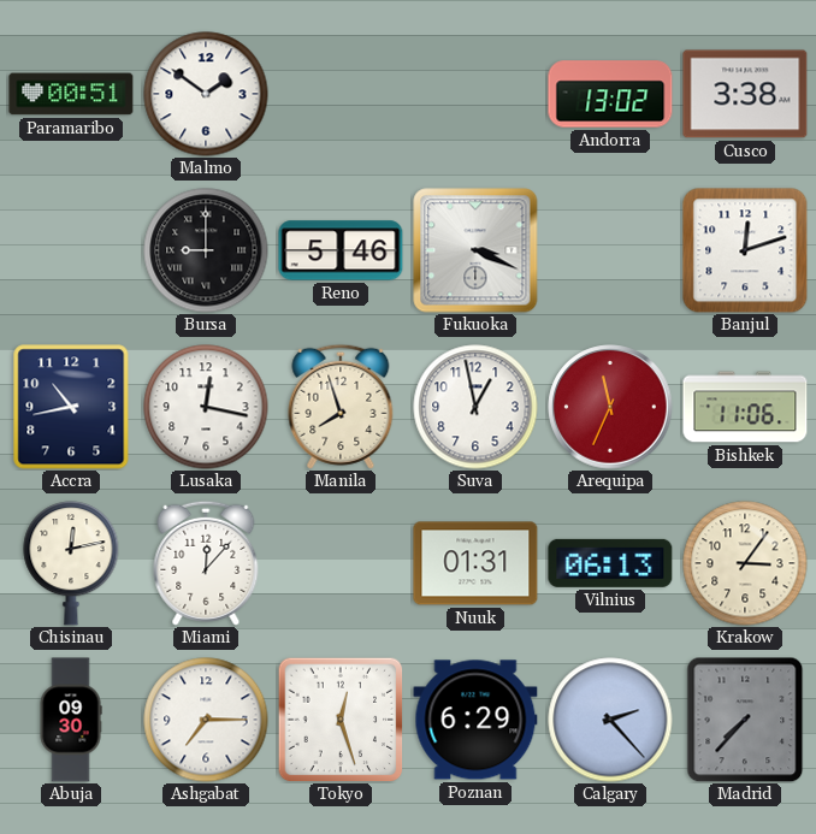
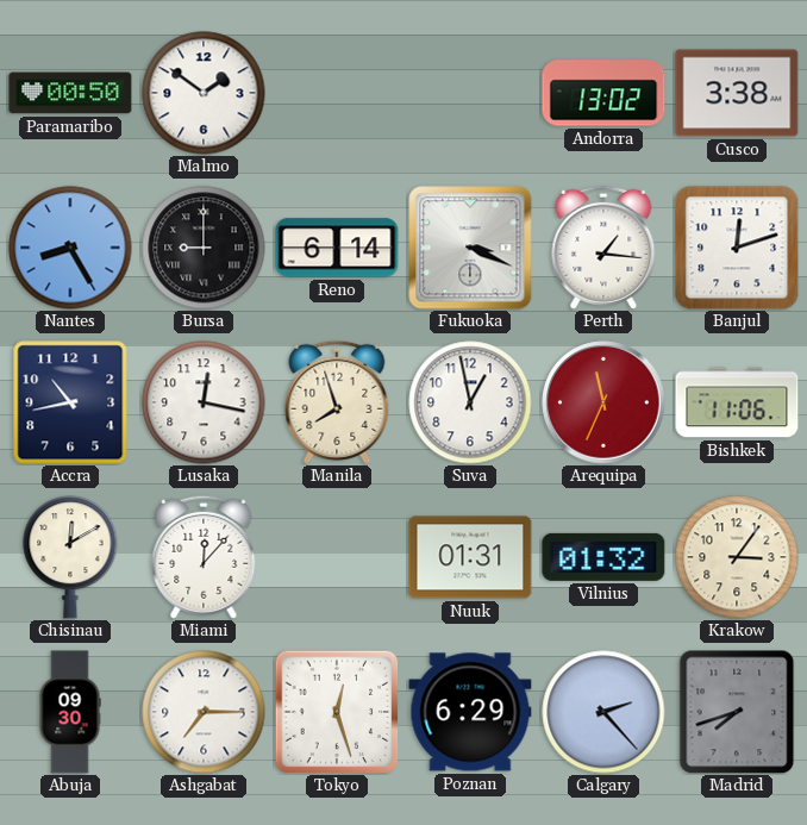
Paramaribo: 00:51 -> 00:50 (70, 93)
Nantes: none -> 8:25 (70, 248)
Reno: 5:46 -> 6:14 (337, 248)
Perth: none -> 1:16 (603, 248)
Chisinau: 12:13 -> 12:10 (70, 557)
Vilnius: 06:13 -> 01:32 (603, 557)
Madrid: 7:37 -> 7:42 (737, 712)
